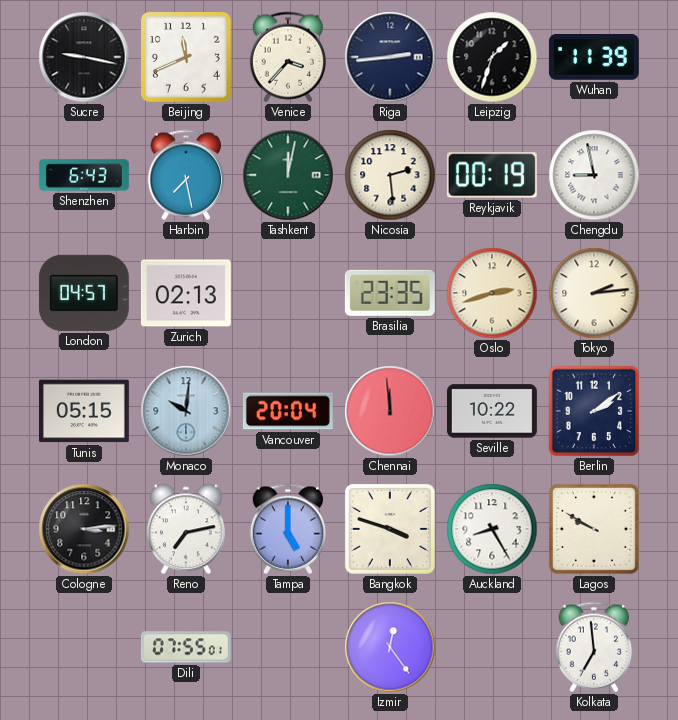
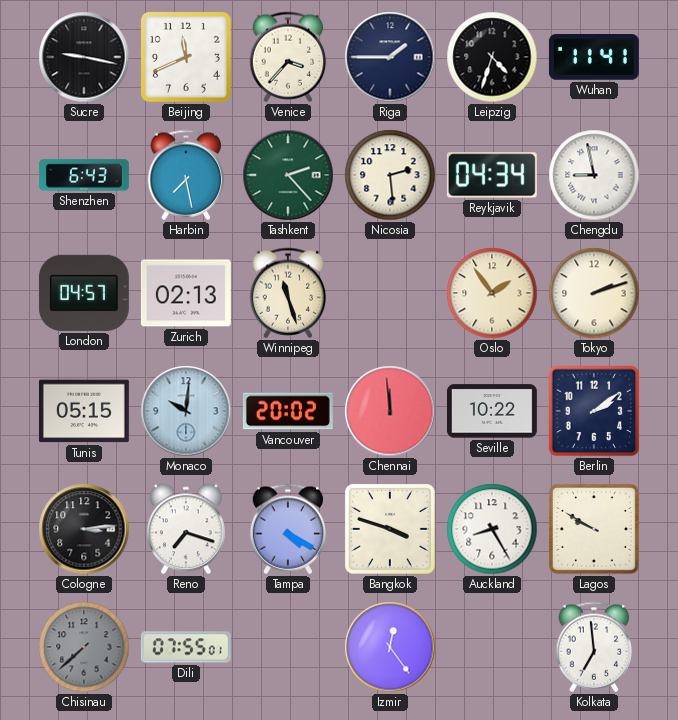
Riga: 2:44 -> 1:45 (390, 57)
Leipzig: 1:33 -> 4:33 (492, 57)
Wuhan: 11:39 -> 11:41 (594, 57)
Tashkent: 12:02 -> 2:23 (288, 175)
Reykjavik: 00:19 -> 04:34 (492, 175)
Winnipeg: none -> 11:27 (288, 293)
Brasilia: 23:35 -> none (390, 293)
Oslo: 2:42 -> 1:54 (492, 293)
Tokyo: 2:14 -> 2:12 (594, 293)
Vancouver: 20:04 -> 20:02 (288, 411)
Reno: 7:13 -> 7:18 (187, 529)
Tampa: 5:00 -> 4:20 (288, 529)
Chisinau: none -> 7:38 (84, 647)
